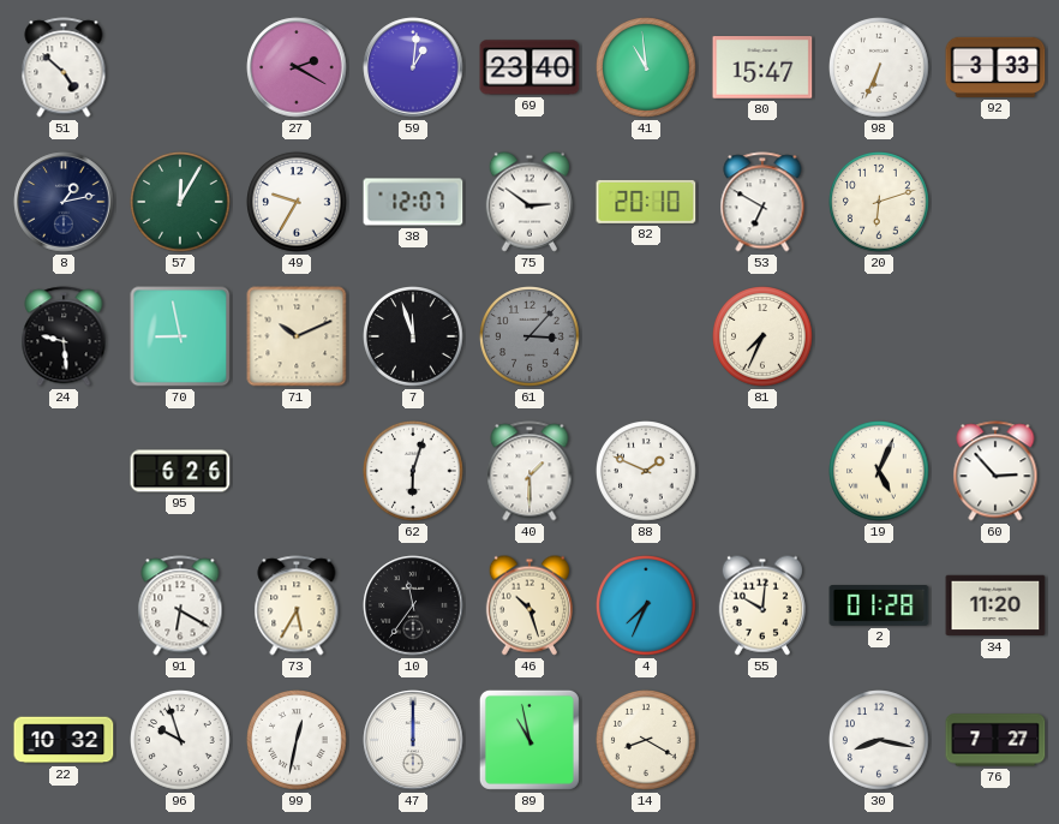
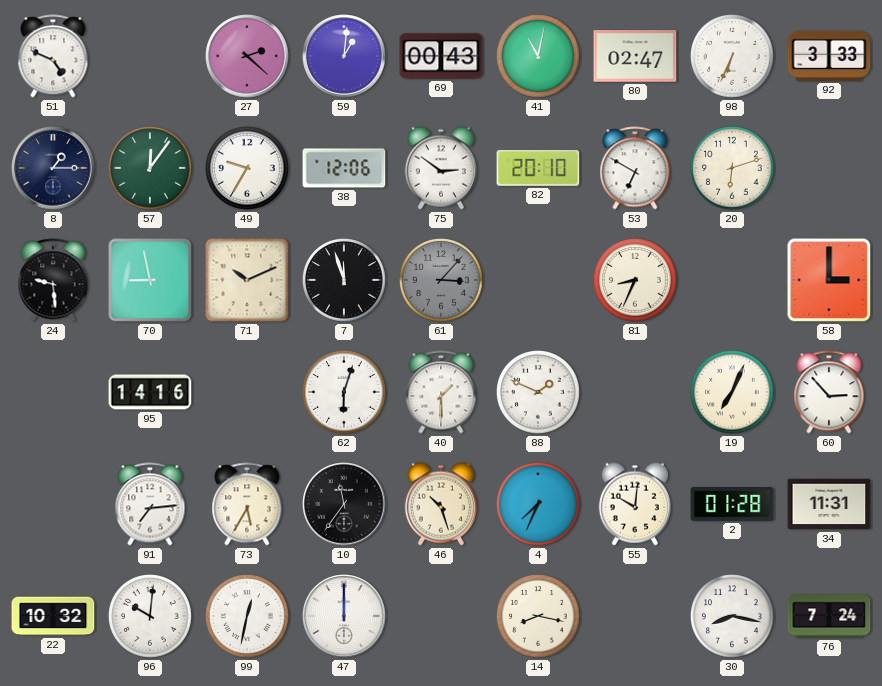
51: 4:52 -> 4:49 (53, 56)
27: 2:20 -> 2:22 (247, 56)
69: 23:40 -> 00:43 (441, 56)
41: 10:59 -> 11:02 (539, 57)
80: 15:47 -> 02:47 (635, 56)
8: 1:13 -> 1:15 (53, 168)
57: 12:05 -> 12:06 (151, 169)
38: 12:07 -> 12:06 (344, 168)
81: 7:34 -> 8:34 (636, 281)
58: none -> 3:00 (829, 280)
95: 6:26 -> 14:16 (150, 392)
19: 5:04 -> 7:04 (733, 393)
91: 6:20 -> 7:14 (150, 504)
34: 11:20 -> 11:31 (829, 504)
96: 9:57 -> 10:01 (151, 617)
89: 10:58 -> none (529, 740)
14: 8:20 -> 8:17 (539, 617)
76: 7:27 -> 7:24 (829, 616)
